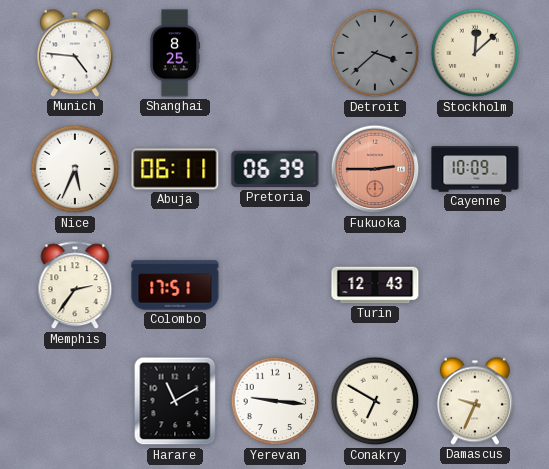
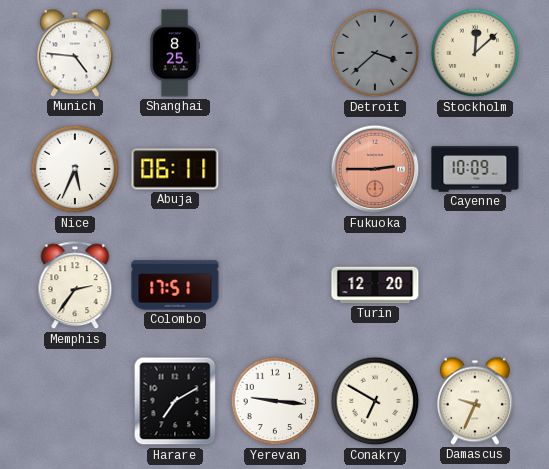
Pretoria: 06:39 -> none (275, 169)
Turin: 12:43 -> 12:20 (375, 285)
Harare: 11:10 -> 7:10 (175, 401)
